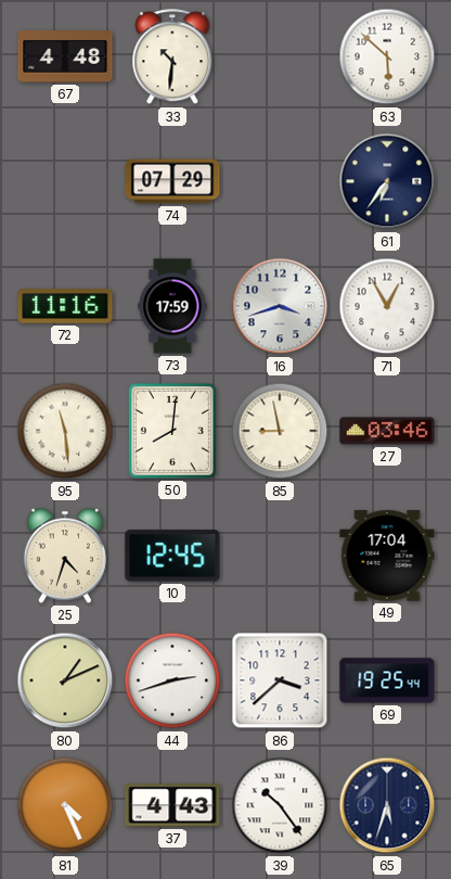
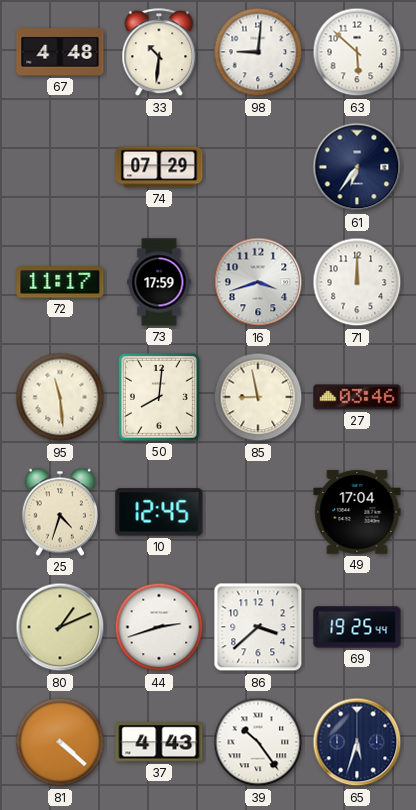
98: none -> 9:01 (258, 52)
72: 11:16 -> 11:17 (60, 282)
71: 12:55 -> 12:00 (357, 282)
81: 4:26 -> 4:22 (60, 742)
